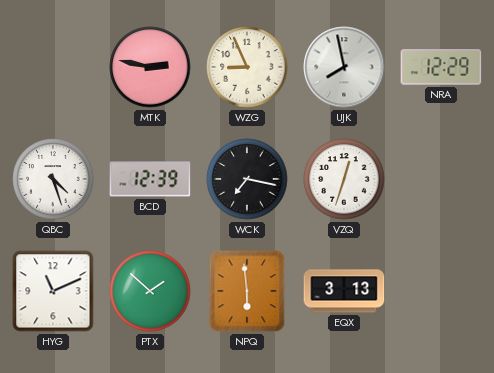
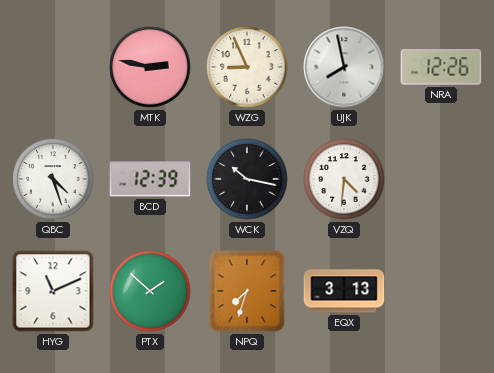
NRA: 12:29 -> 12:26 (441, 68)
WCK: 7:17 -> 10:17 (247, 179)
VZQ: 12:33 -> 4:31 (344, 179)
NPQ: 5:59 -> 7:33 (247, 291)
